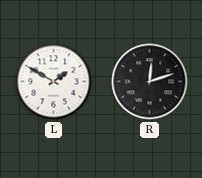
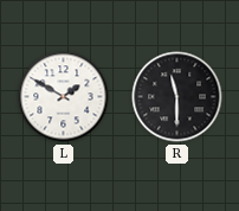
R: 12:12 -> 11:30 (177, 97)
